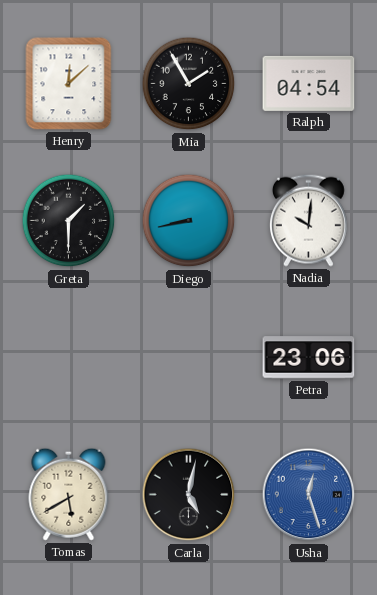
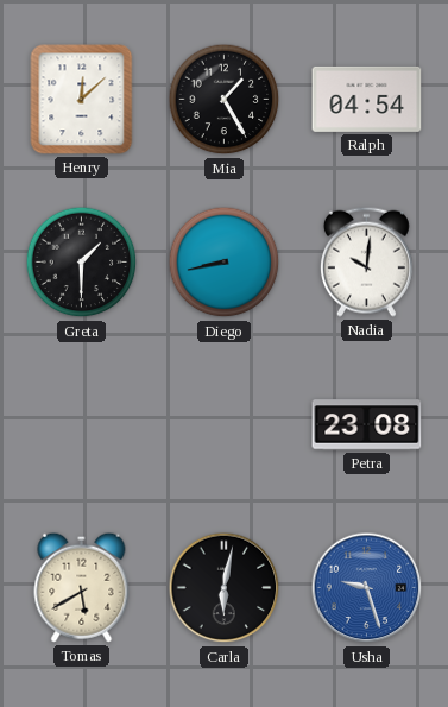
Mia: 1:55 -> 1:25 (225, 100)
Petra: 23:06 -> 23:08 (367, 425)
Carla: 5:02 -> 6:02 (225, 588)
Usha: 12:27 -> 9:27 (367, 588)
